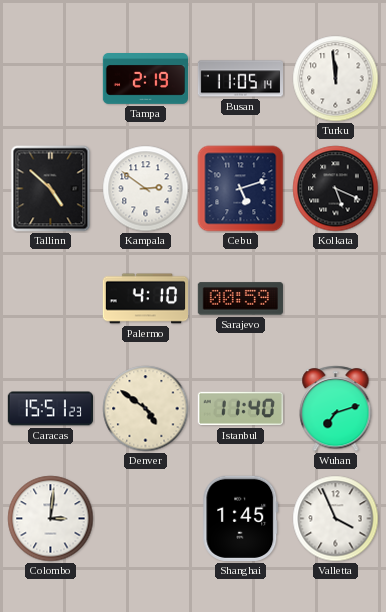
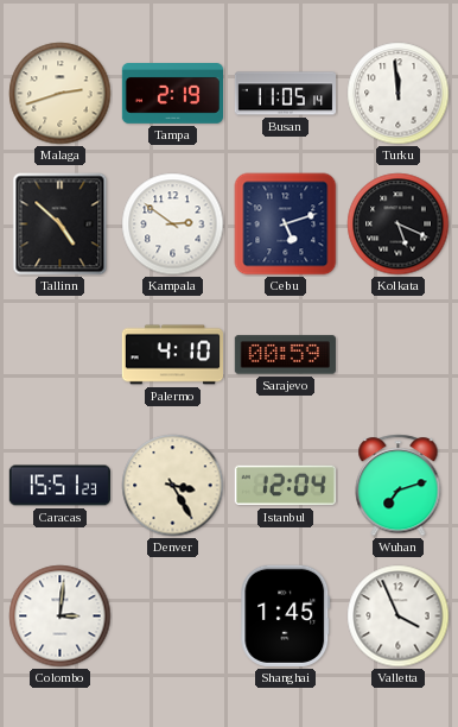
Malaga: none -> 2:42 (61, 94)
Denver: 4:51 -> 3:25 (173, 486)
Istanbul: 11:40 -> 12:04 (285, 486)
